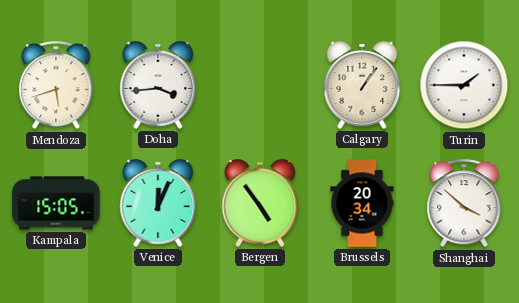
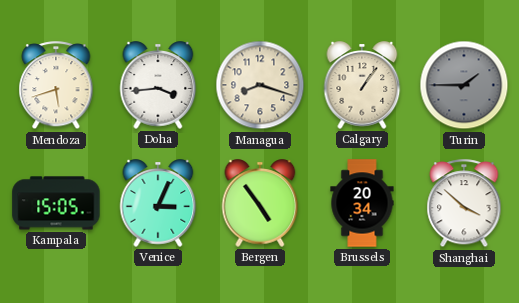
Managua: none -> 8:18 (260, 85)
Turin dial: white -> grey (464, 85)
Venice: 12:04 -> 3:04 (158, 203)
